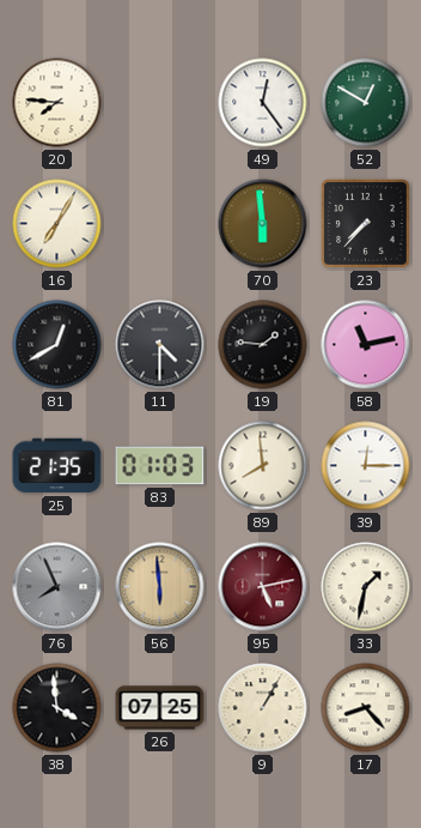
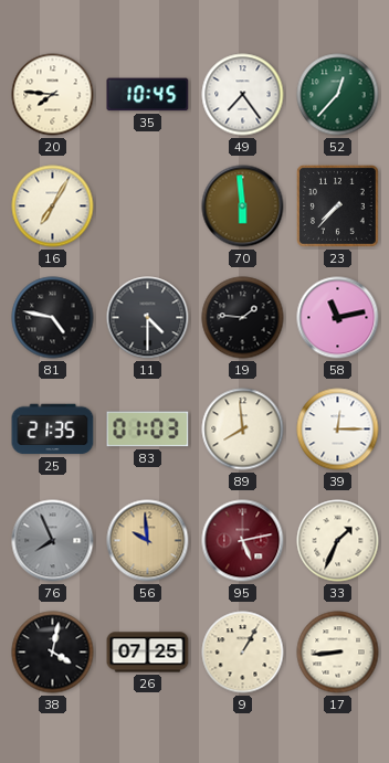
35: none -> 10:45 (148, 95)
49: 12:24 -> 7:24 (243, 95)
52: 12:50 -> 12:37 (338, 95)
81: 12:40 -> 4:47 (53, 318)
56: 5:59 -> 9:59 (148, 541)
33: 1:32 -> 1:34 (338, 541)
38: 3:59 -> 4:02 (53, 653)
17: 8:23 -> 8:44 (338, 653)
